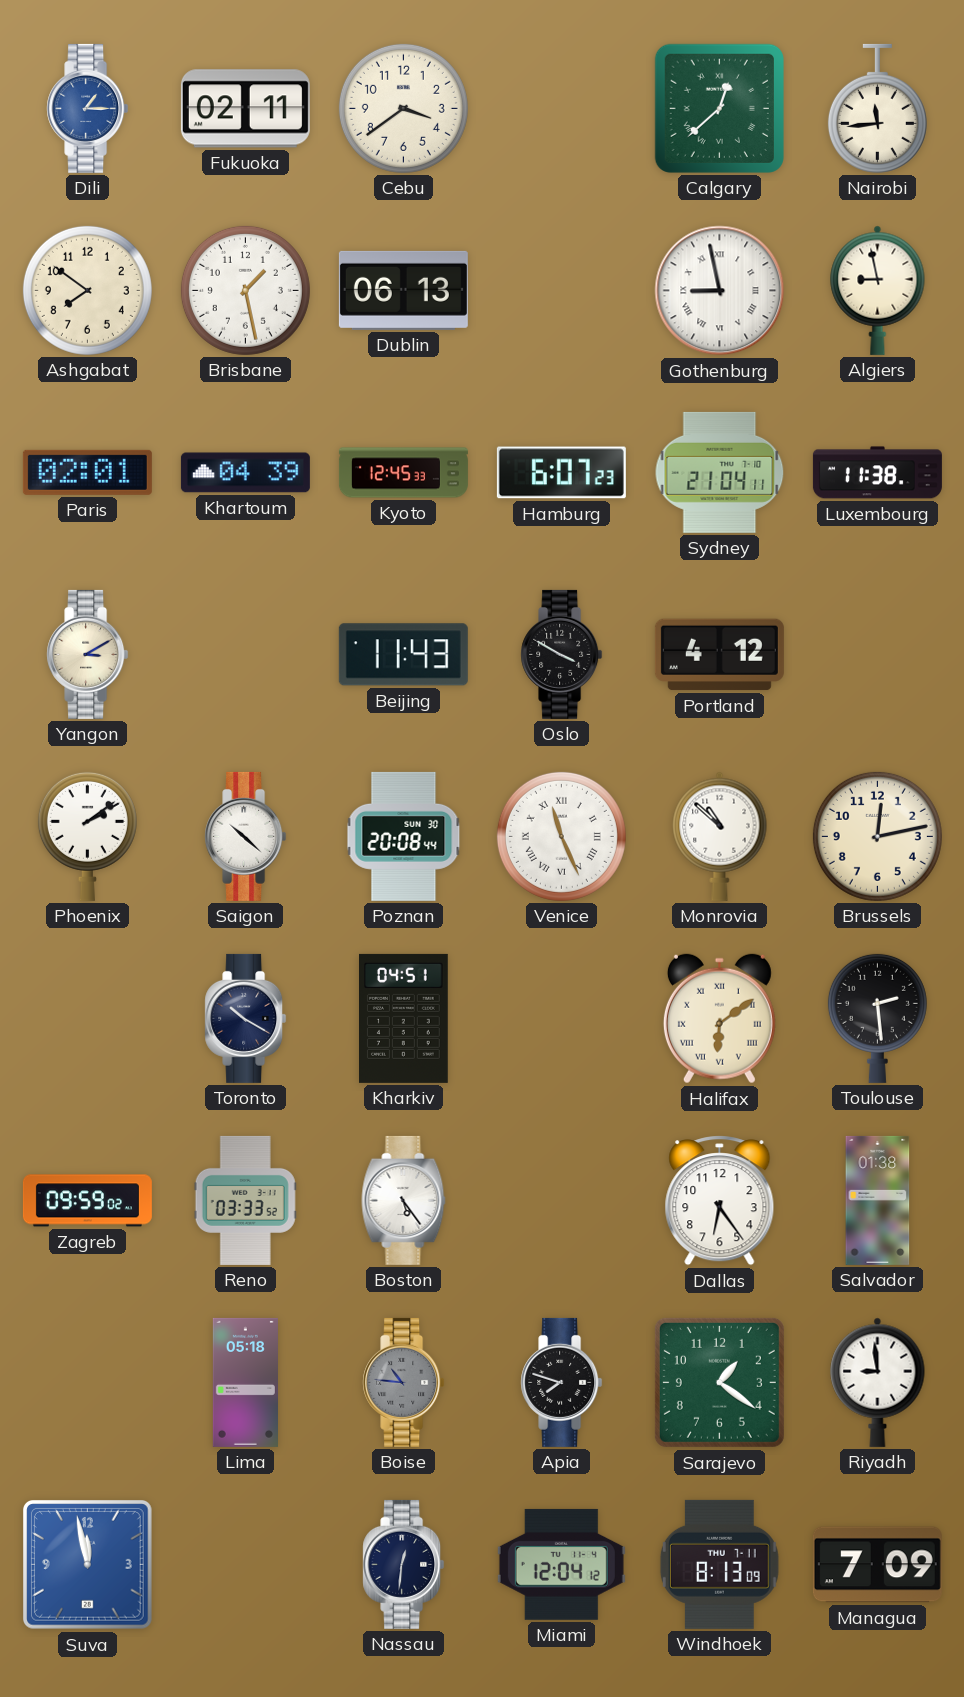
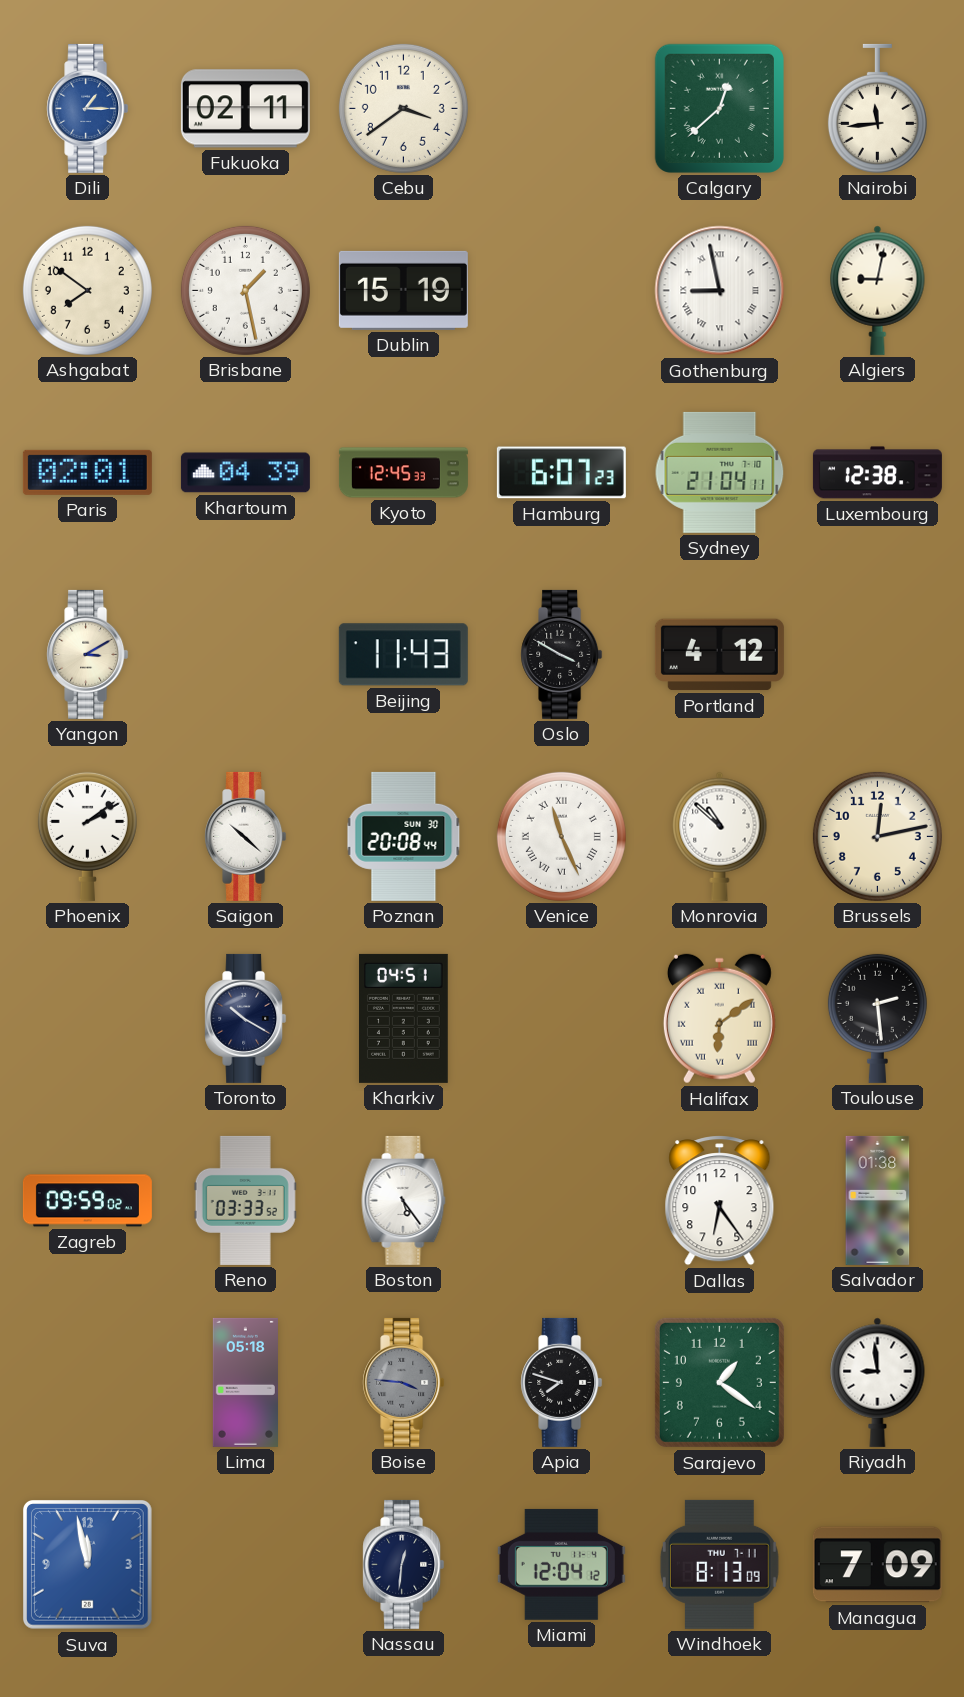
Dublin: 06:13 -> 15:19 (403, 290)
Algiers: 8:58 -> 9:02 (878, 290)
Luxembourg: 11:38 -> 12:38 (877, 473)
Boise: 10:46 -> 3:46 (404, 1382)
